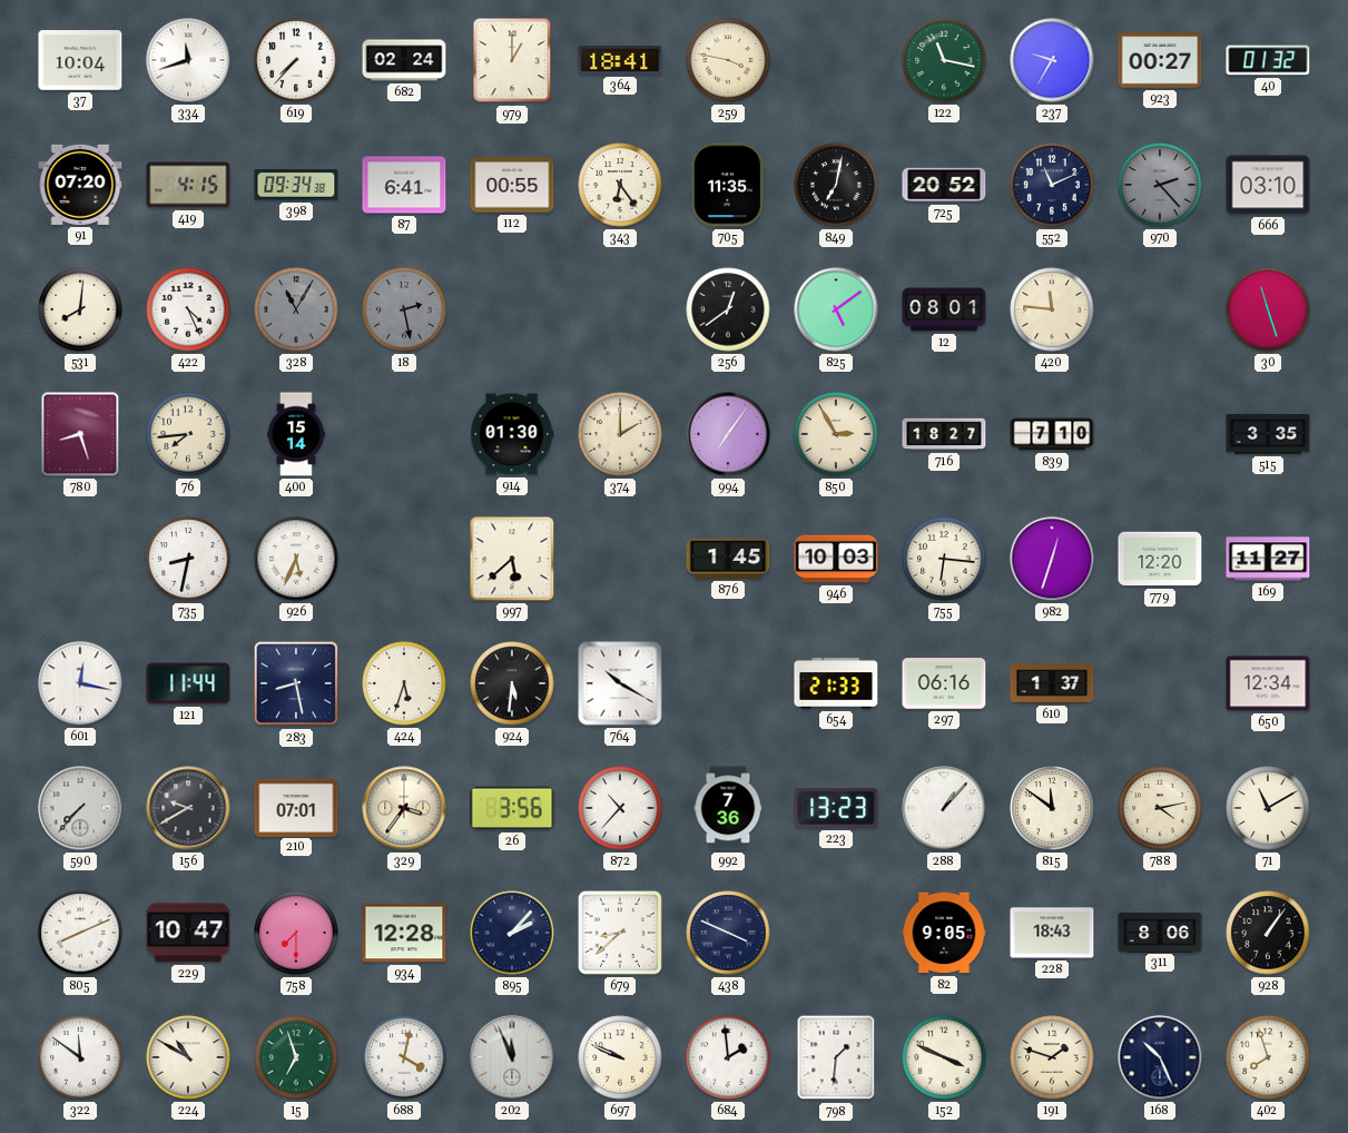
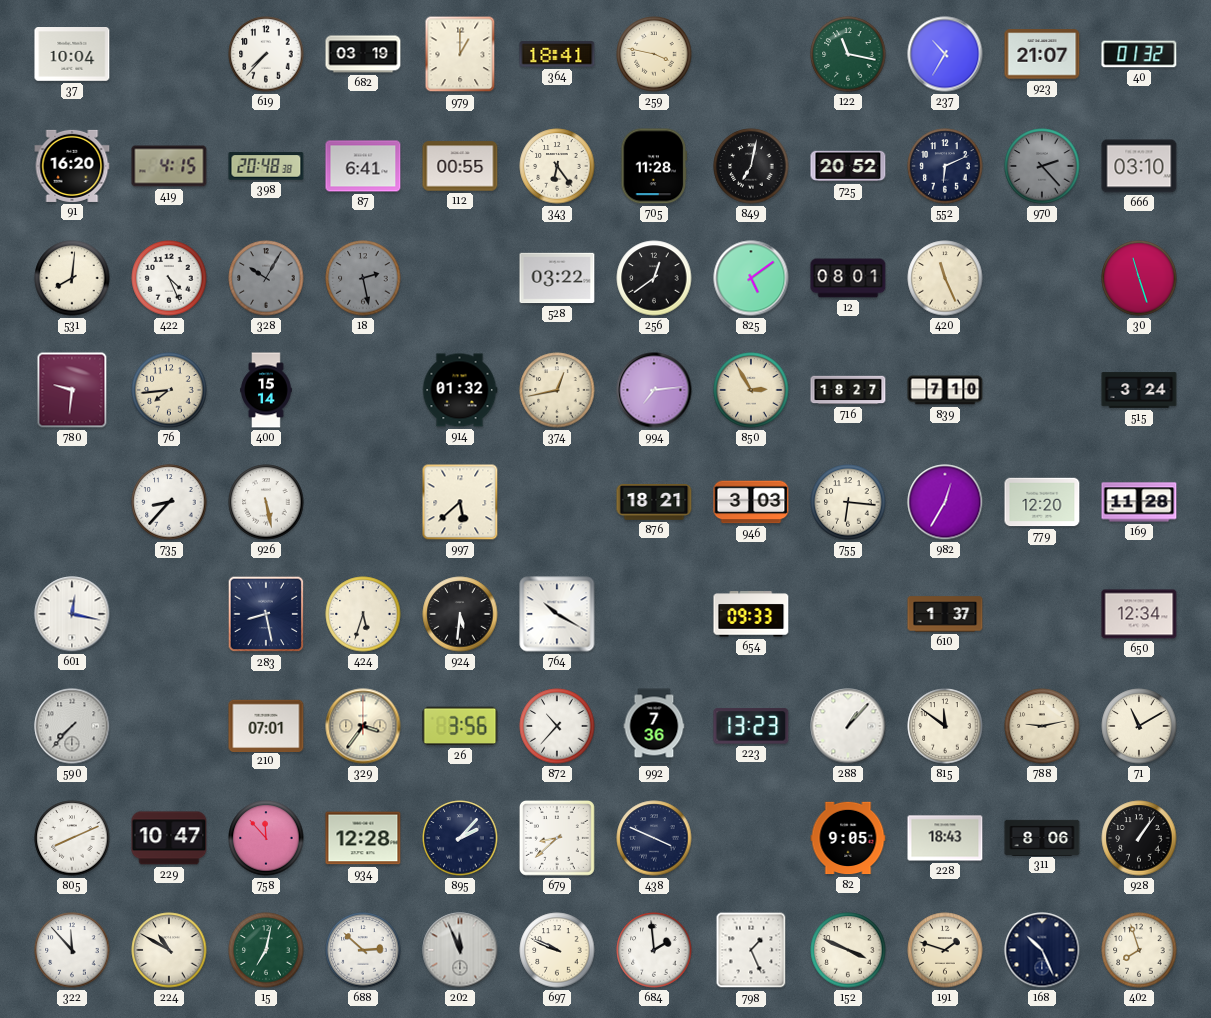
334: 11:42 -> none (188, 60)
682: 02:24 -> 03:19 (363, 54)
237: 9:35 -> 10:35 (945, 54)
923: 00:27 -> 21:07 (1042, 54)
91: 07:20 -> 16:20 (72, 166)
398: 09:34 -> 20:48 (266, 166)
705: 11:35 -> 11:28 (654, 166)
552: 11:11 -> 6:11 (945, 166)
328: 11:05 -> 10:05 (266, 278)
528: none -> 03:22 (557, 278)
420: 11:46 -> 11:26 (945, 278)
780: 8:27 -> 9:31 (72, 390)
914: 01:30 -> 01:32 (460, 390)
374: 2:00 -> 12:43 (557, 390)
994: 7:06 -> 7:14 (654, 390)
515: 3:35 -> 3:24 (1139, 390)
735: 8:32 -> 8:37 (169, 502)
926: 5:34 -> 5:28 (266, 502)
876: 1:45 -> 18:21 (654, 503)
946: 10:03 -> 3:03 (751, 502)
982: 12:33 -> 12:35 (945, 502)
169: 11:27 -> 11:28 (1139, 502)
121: 11:44 -> none (188, 683)
654: 21:33 -> 09:33 (751, 614)
297: 06:16 -> none (944, 683)
156: 9:40 -> none (188, 808)
788: 4:13 -> 9:13 (1042, 726)
758: 7:30 -> 11:53 (266, 838)
322: 11:51 -> 11:53 (72, 950)
15: 6:57 -> 7:02 (266, 950)
688: 4:02 -> 2:52 (363, 950)
798: 1:31 -> 1:26 (751, 950)
